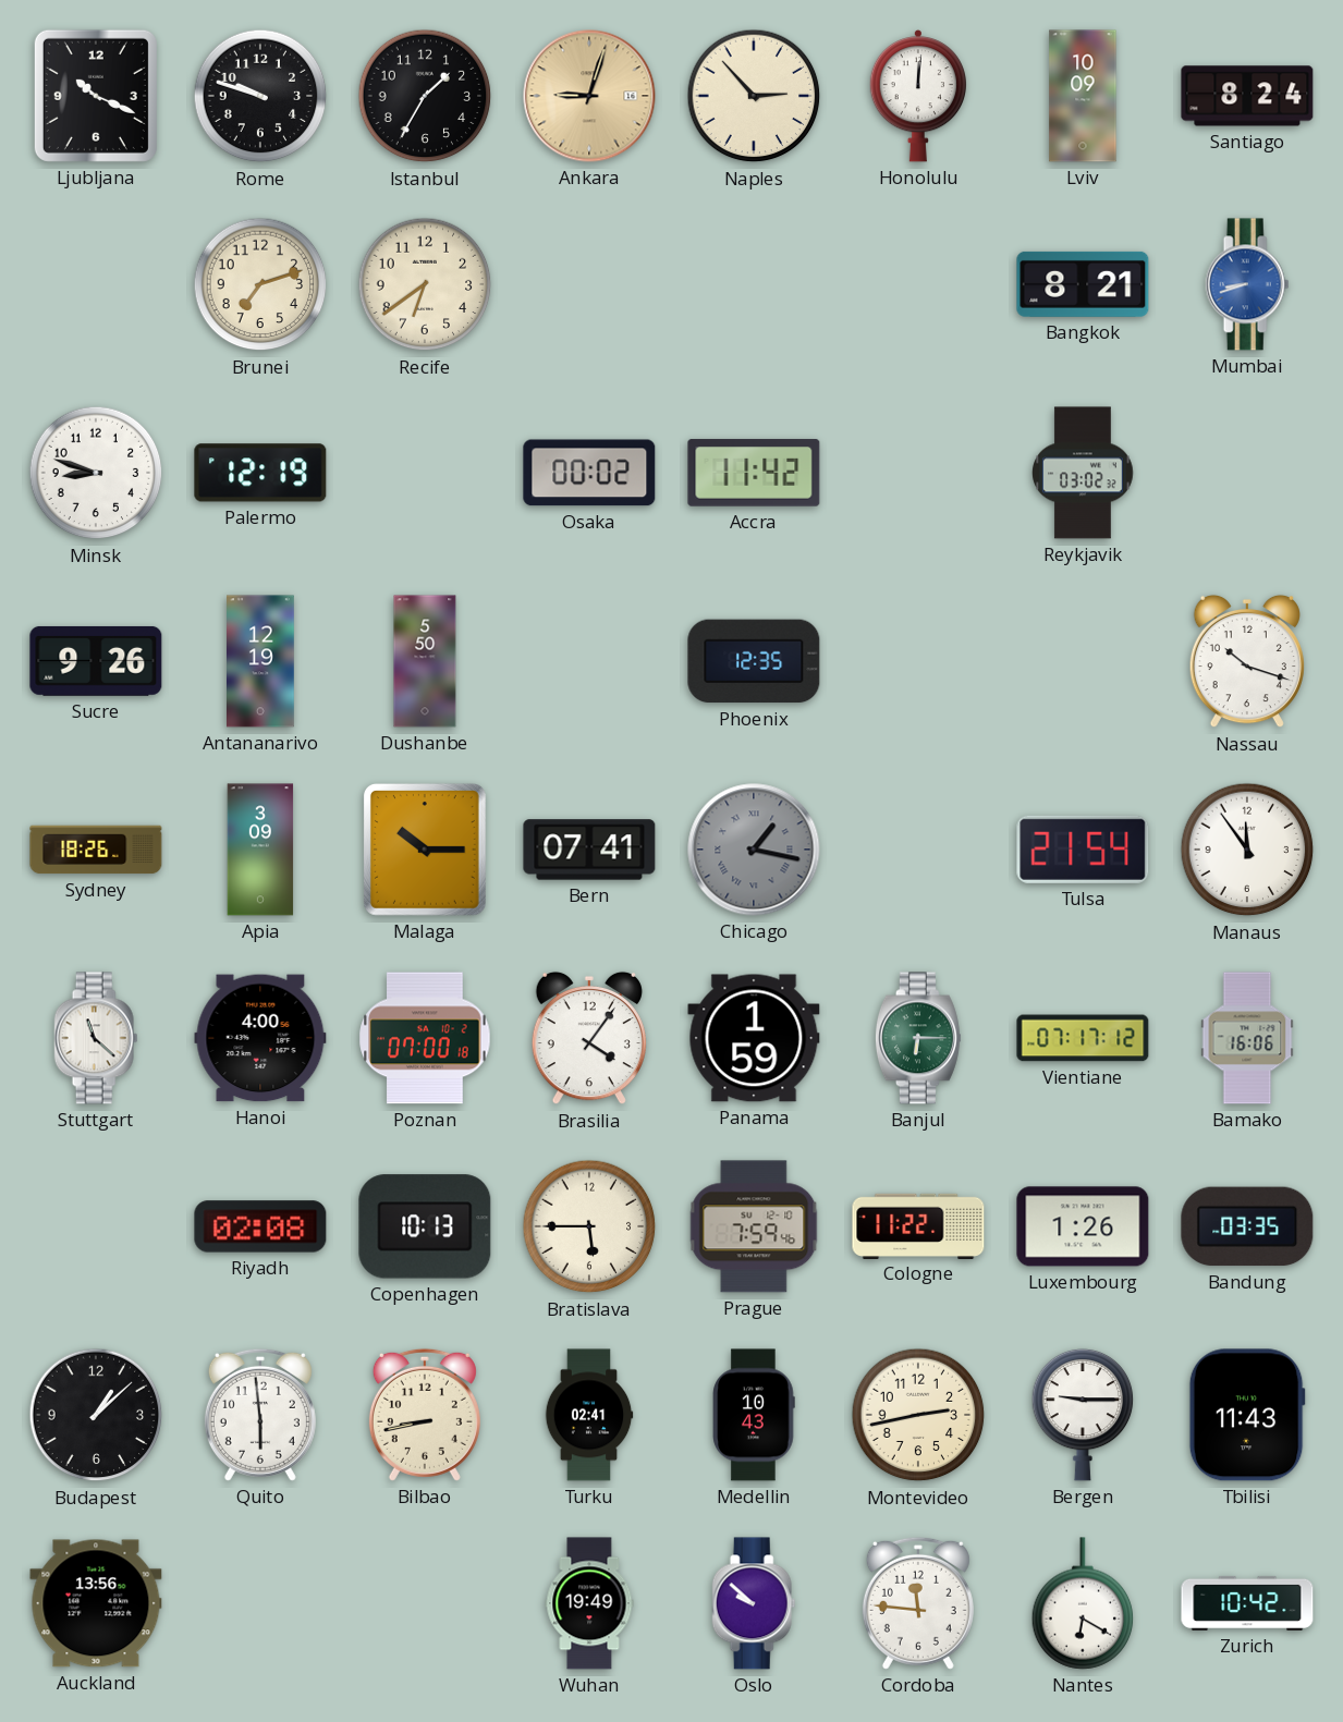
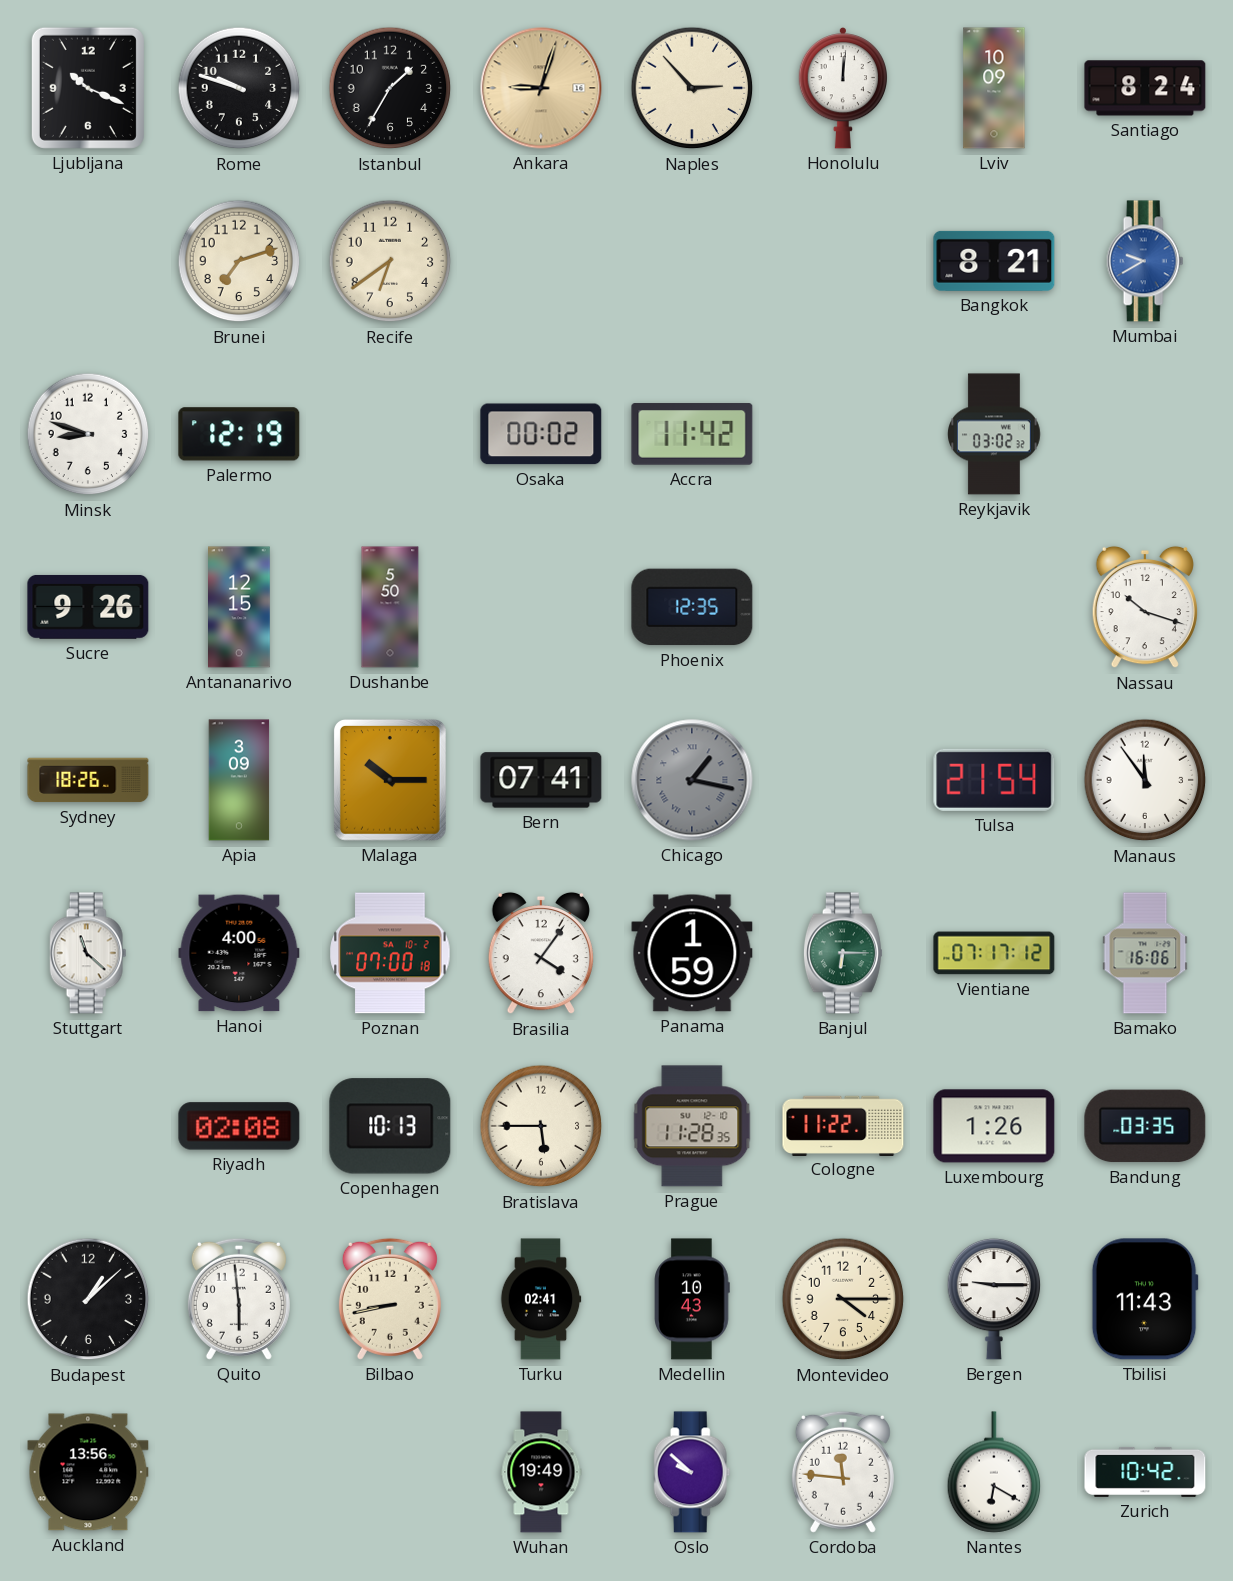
Mumbai: 8:42 -> 9:40 (1145, 261)
Antananarivo: 12:19 -> 12:15 (240, 607)
Prague: 7:59 -> 11:28 (692, 1126)
Montevideo: 2:43 -> 4:15 (843, 1299)
